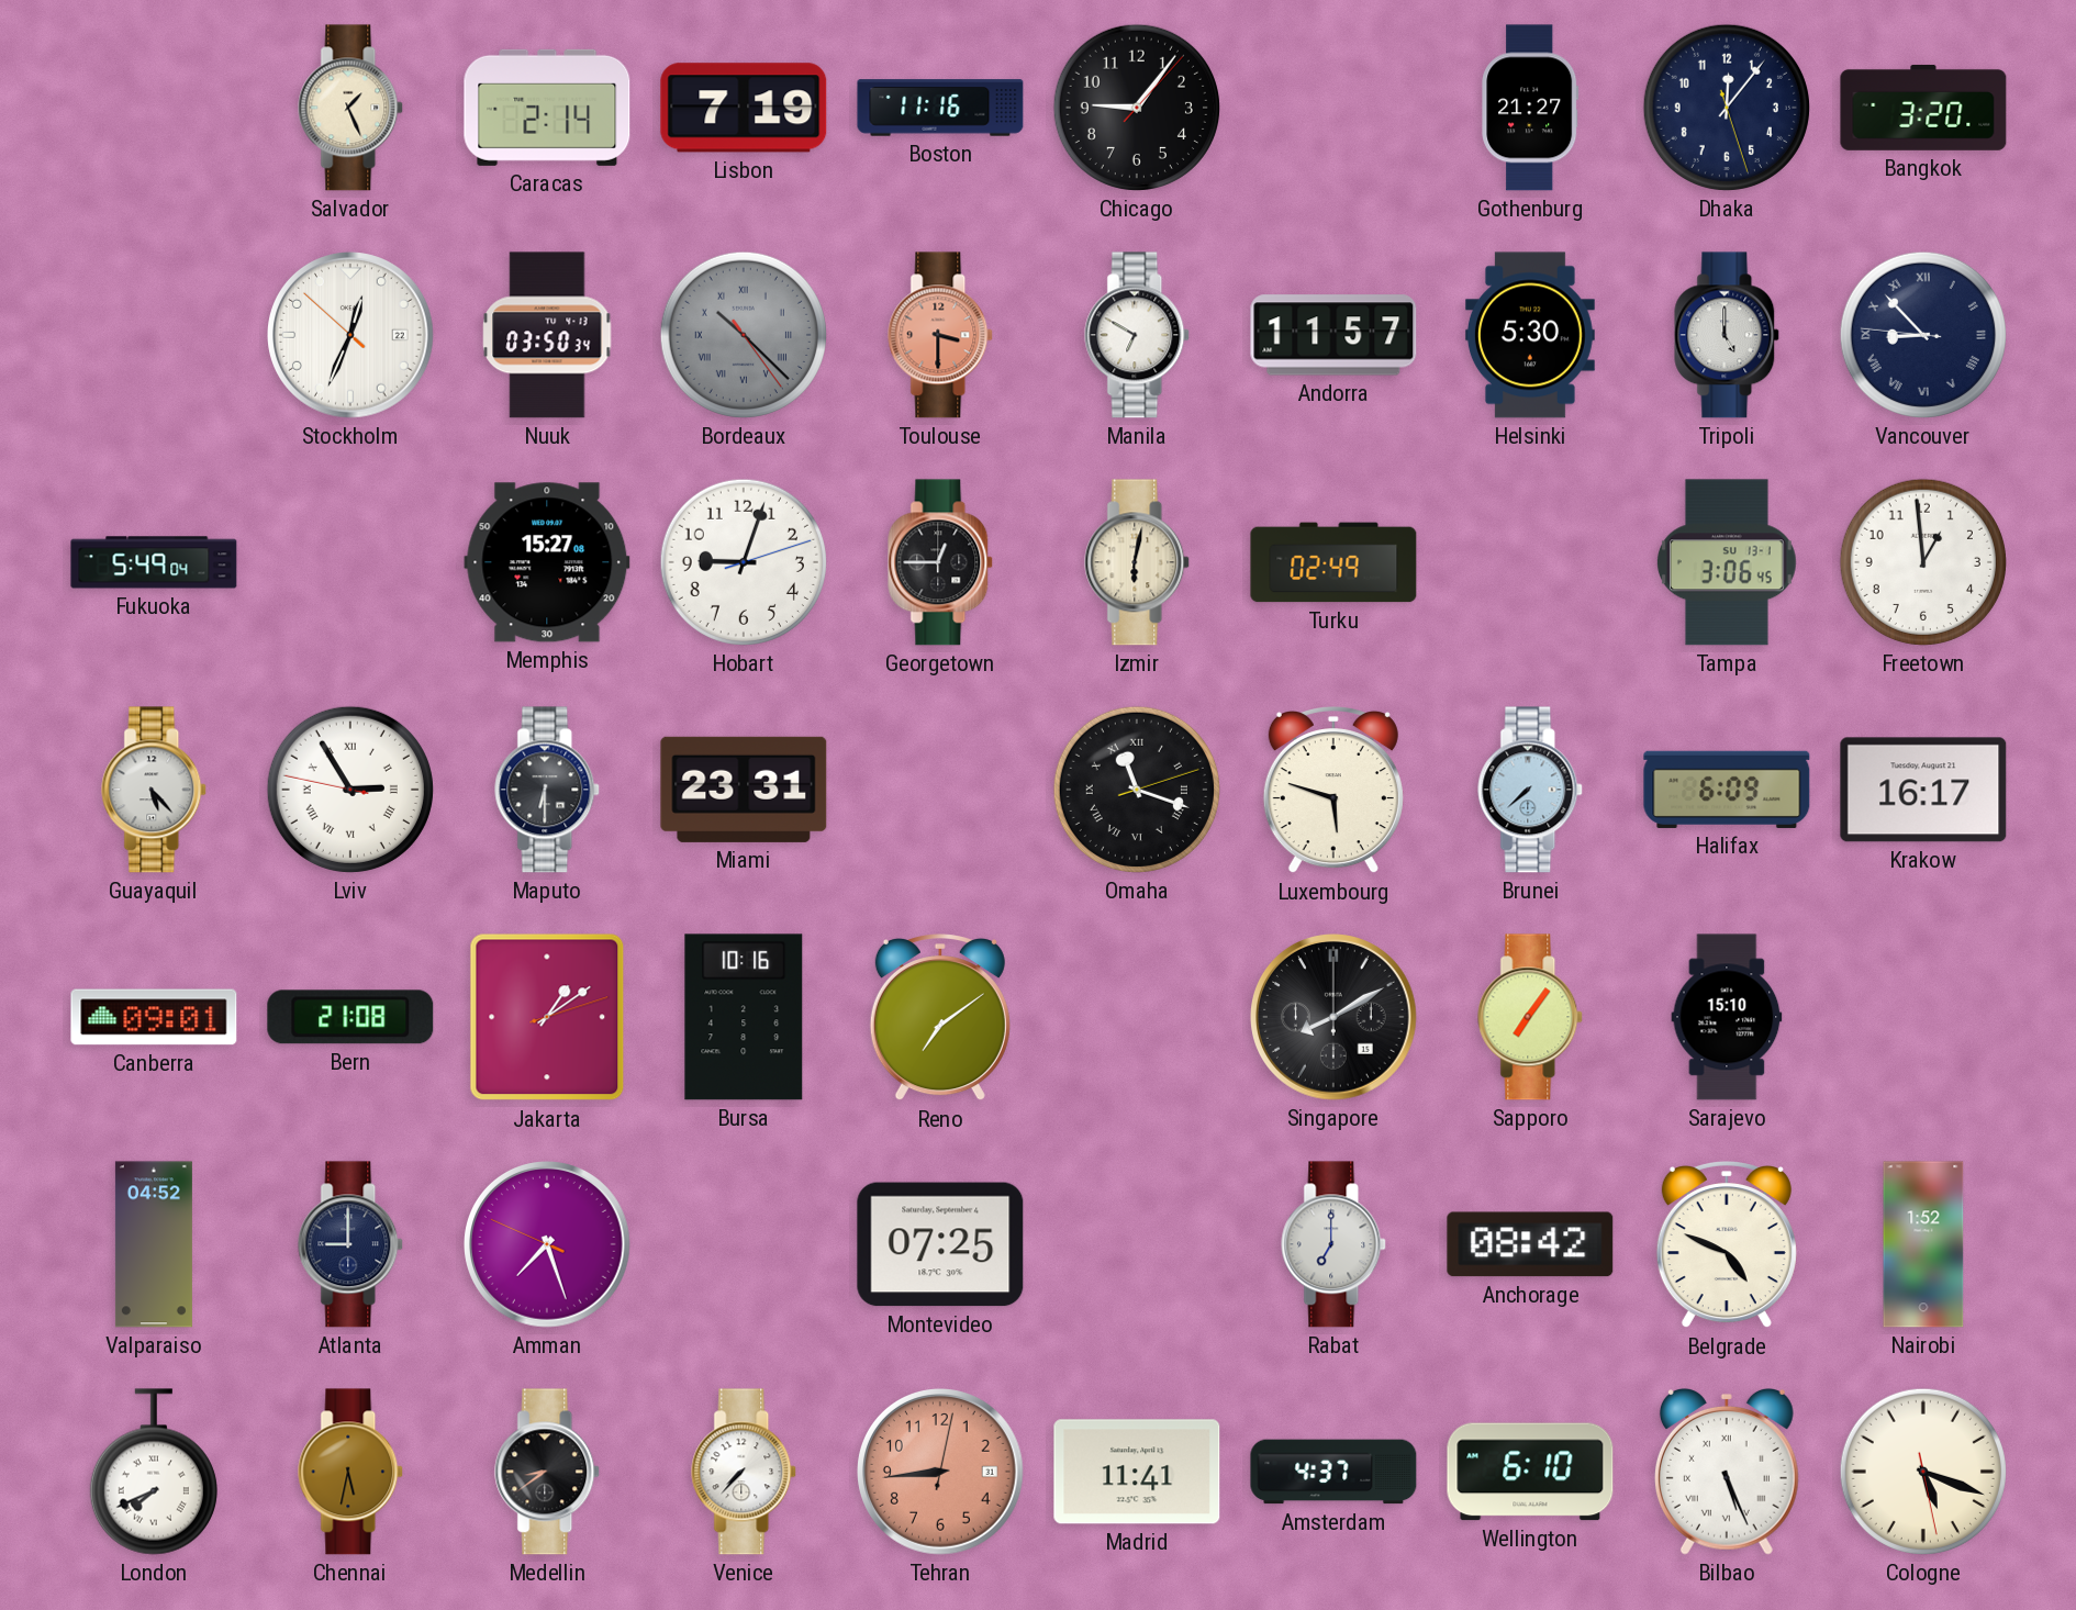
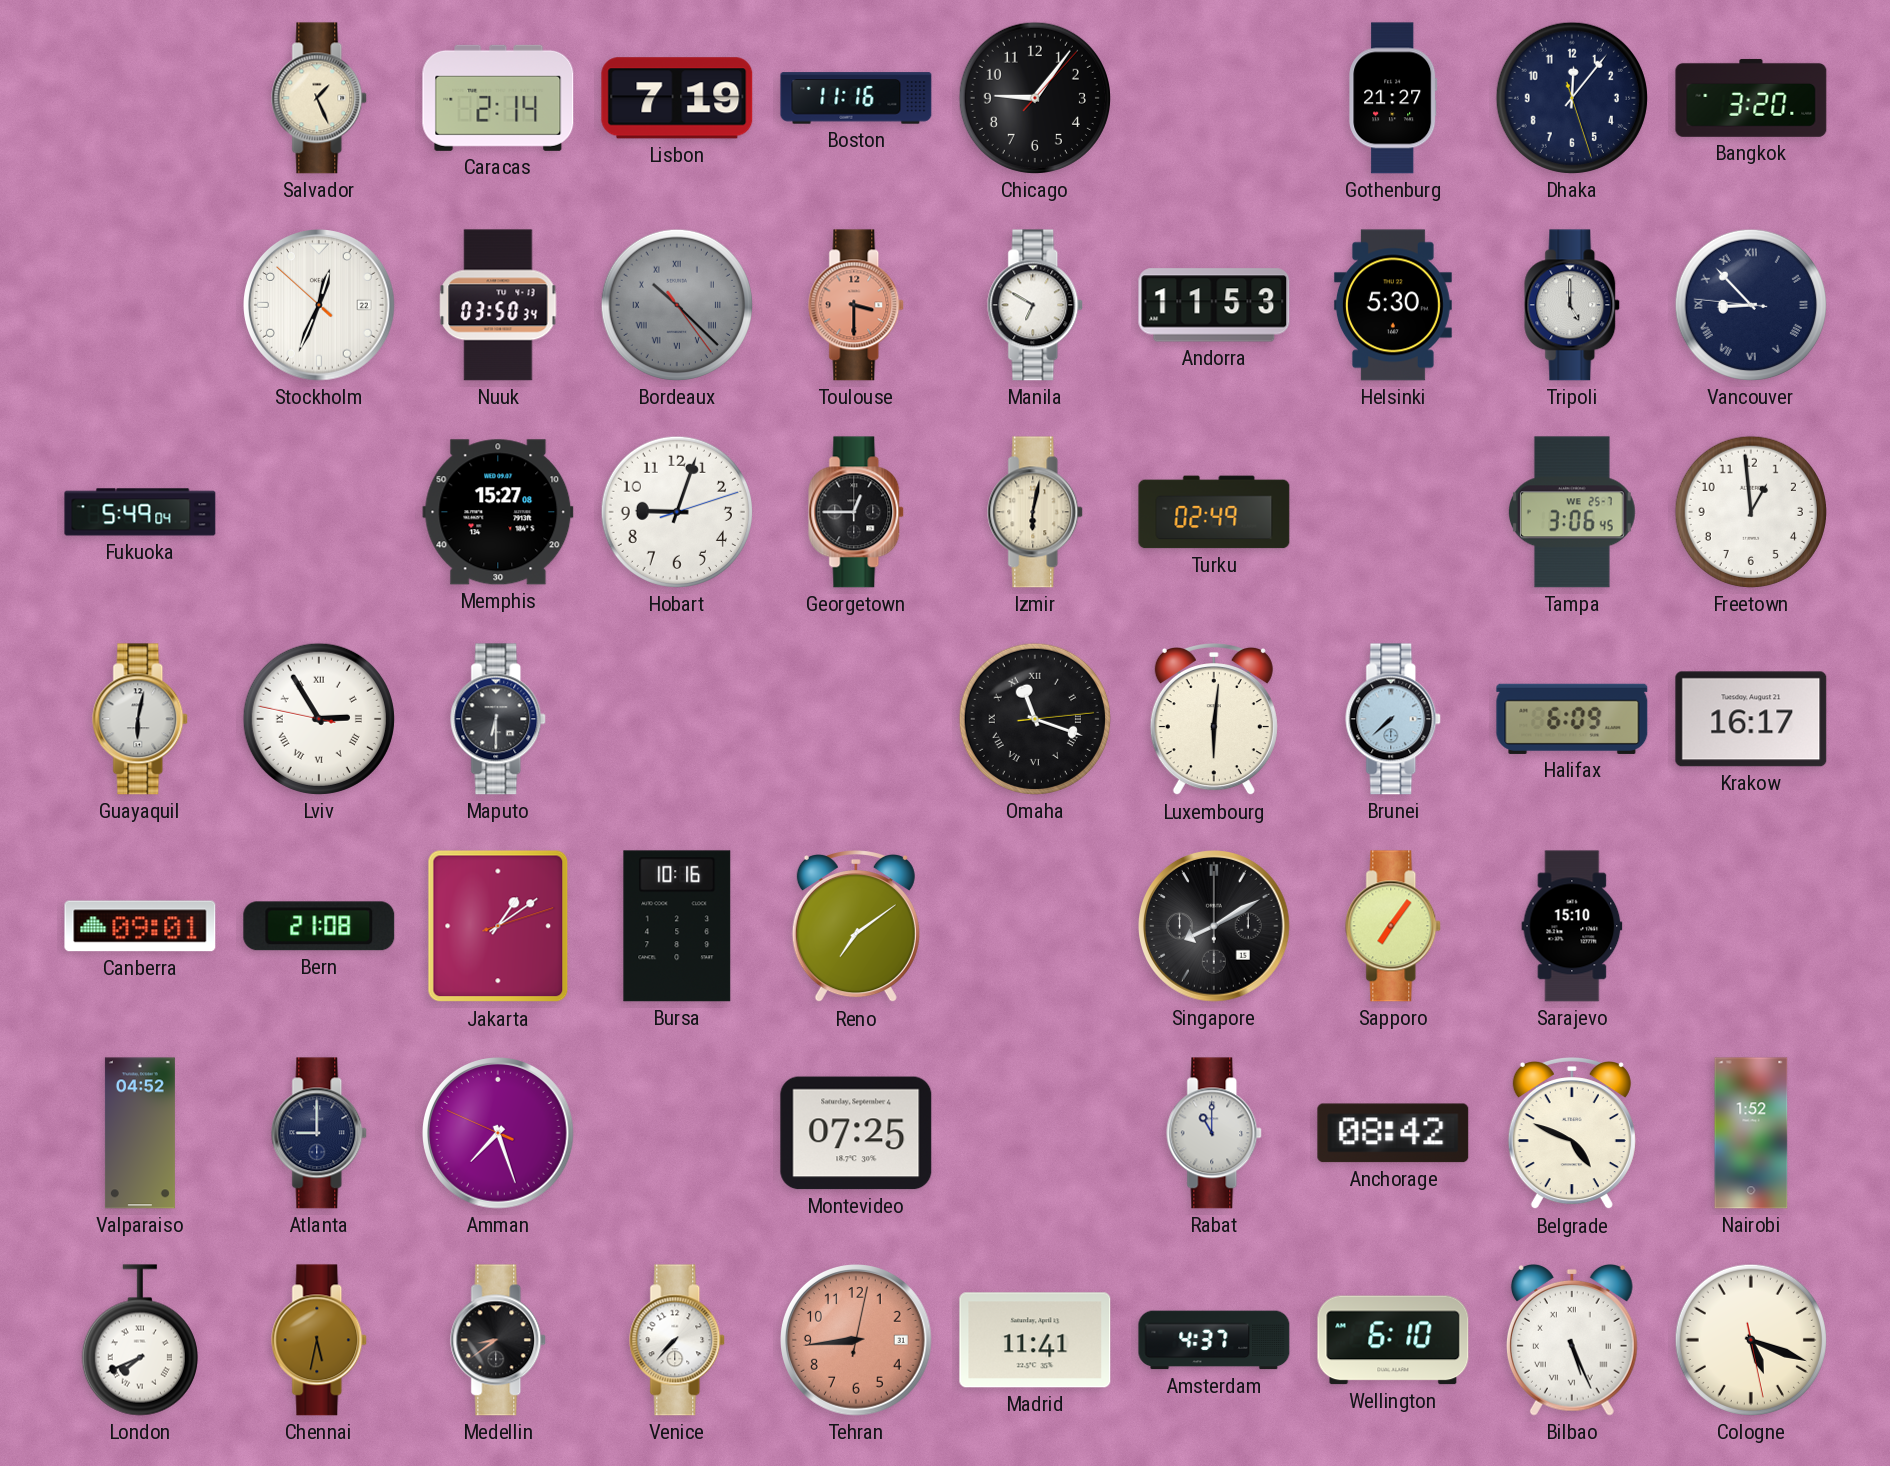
Andorra: 11:57 -> 11:53 (1214, 305)
Tampa date: SU 13-1 -> WE 25-7 (1572, 512)
Guayaquil: 5:23 -> 6:02 (141, 719)
Miami: 23:31 -> none (744, 790)
Omaha: 11:18:12 -> 11:18:14 (1035, 719)
Luxembourg: 5:48 -> 6:01 (1214, 720)
Rabat: 7:00 -> 11:00 (1215, 1133)
